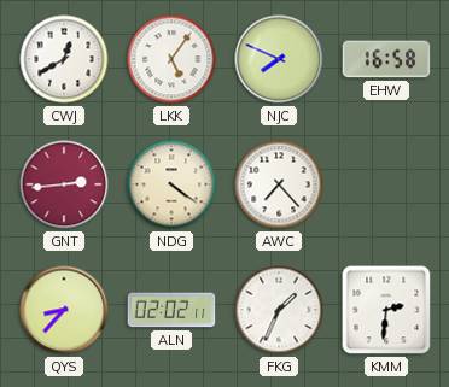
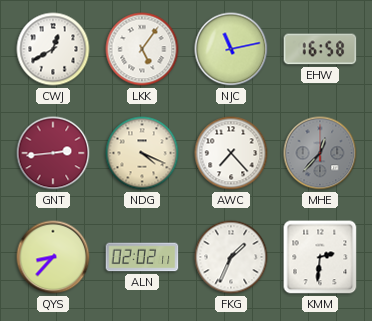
NJC: 7:49 -> 11:13 (231, 49)
NDG: 4:21 -> 4:19 (142, 153)
MHE: none -> 12:37 (320, 153)
